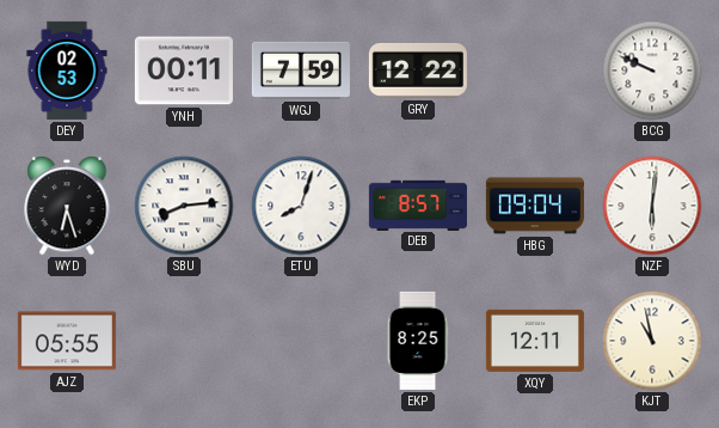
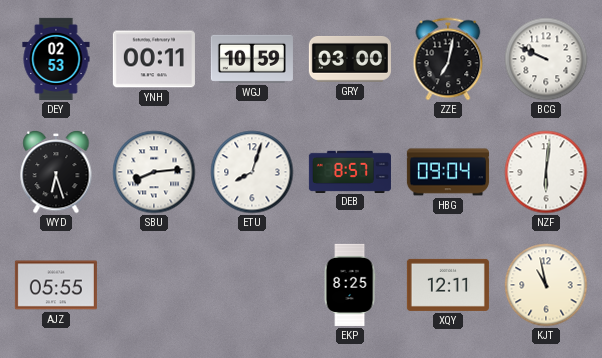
WGJ: 7:59 -> 10:59 (252, 59)
GRY: 12:22 -> 03:00 (350, 59)
ZZE: none -> 7:02 (448, 59)
